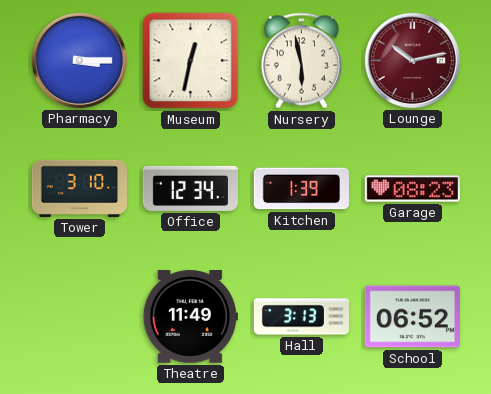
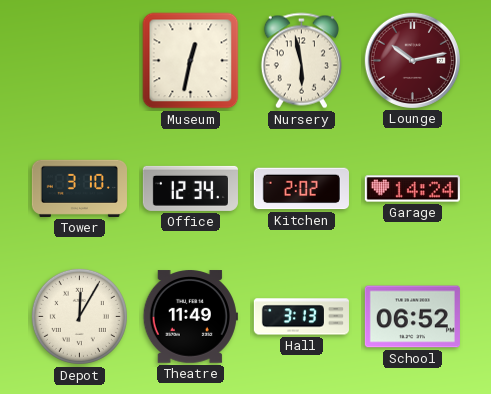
Pharmacy: 3:15 -> none (79, 60)
Kitchen: 1:39 -> 2:02 (301, 189)
Garage: 08:23 -> 14:24 (412, 189)
Depot: none -> 12:05 (79, 316)
